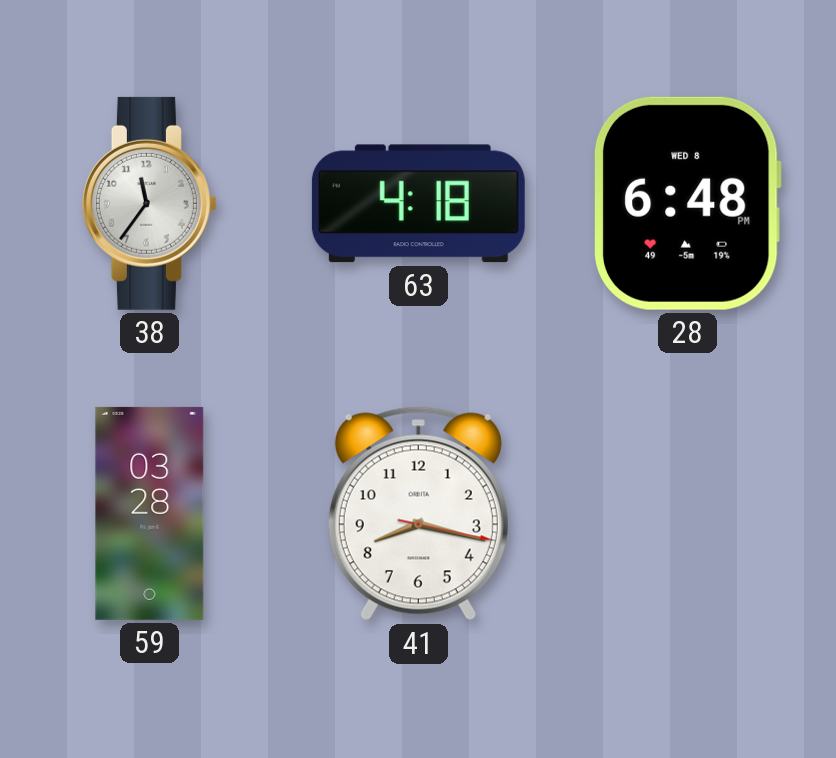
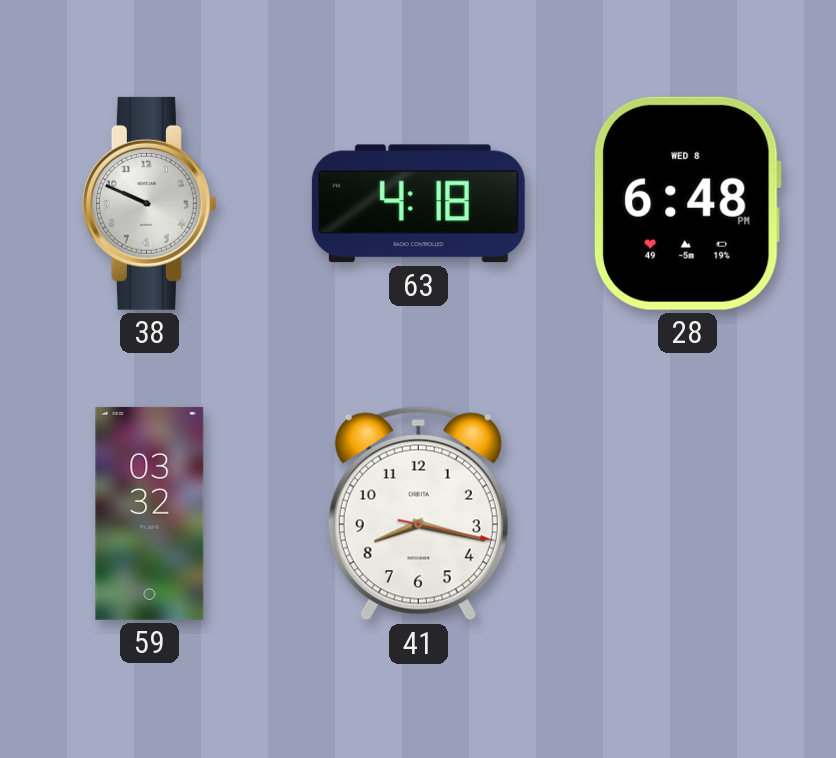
38: 11:36 -> 9:49 (149, 203)
59: 03:28 -> 03:32 (150, 513)
